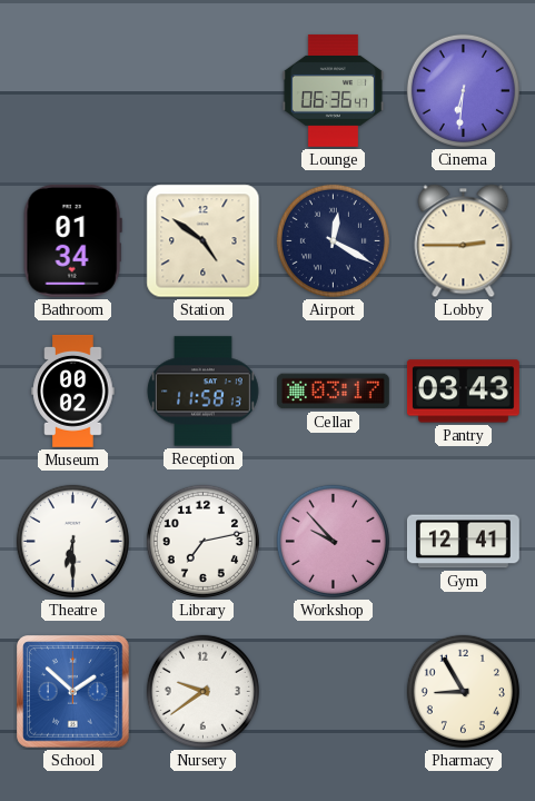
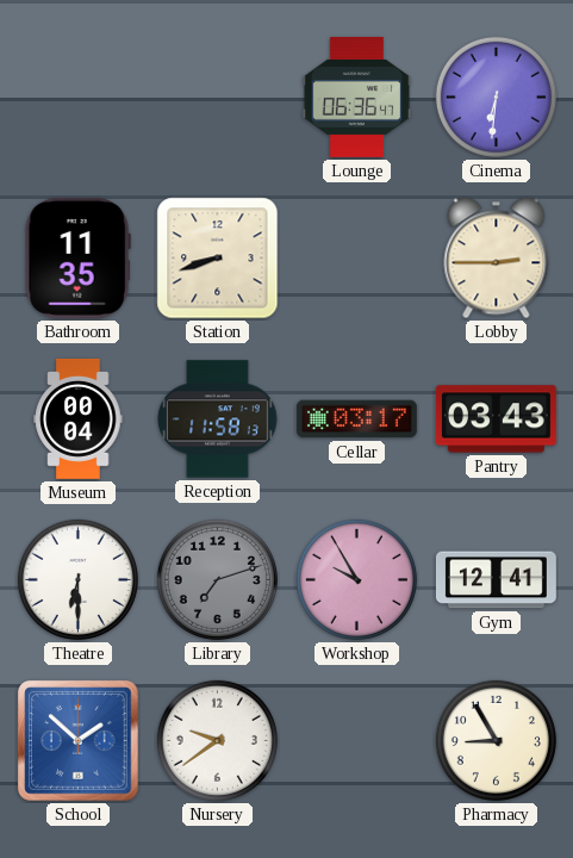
Bathroom: 01:34 -> 11:35 (77, 257)
Station: 4:51 -> 8:42 (218, 259)
Airport: 12:20 -> none (333, 240)
Museum: 00:02 -> 00:04 (79, 418)
Library: 7:13 -> 7:12 (217, 579)
Library dial: white -> grey (217, 579)
Workshop: 9:53 -> 9:55 (356, 579)
